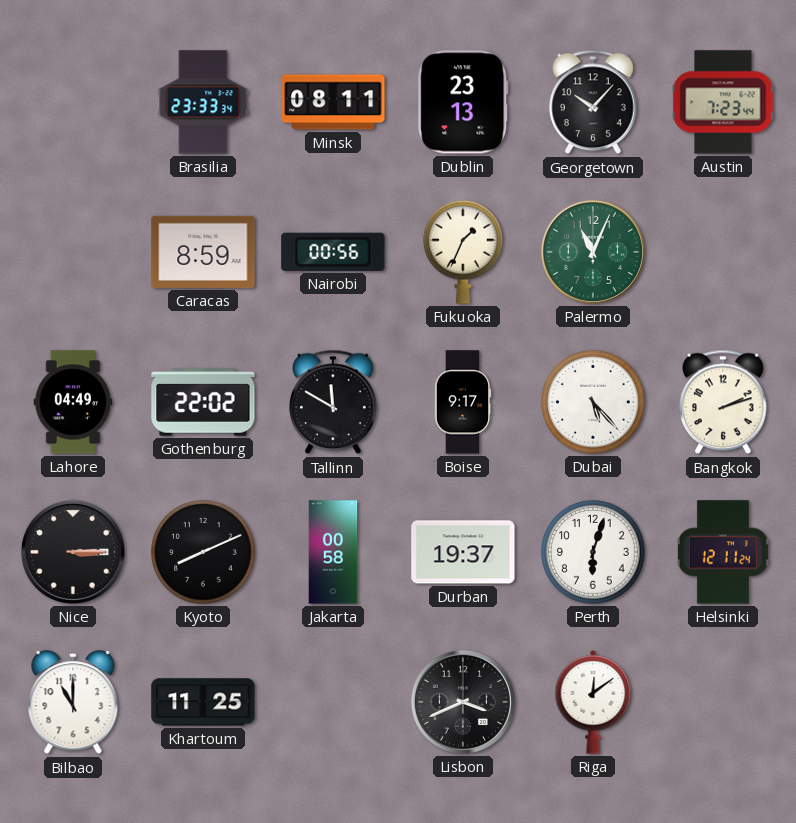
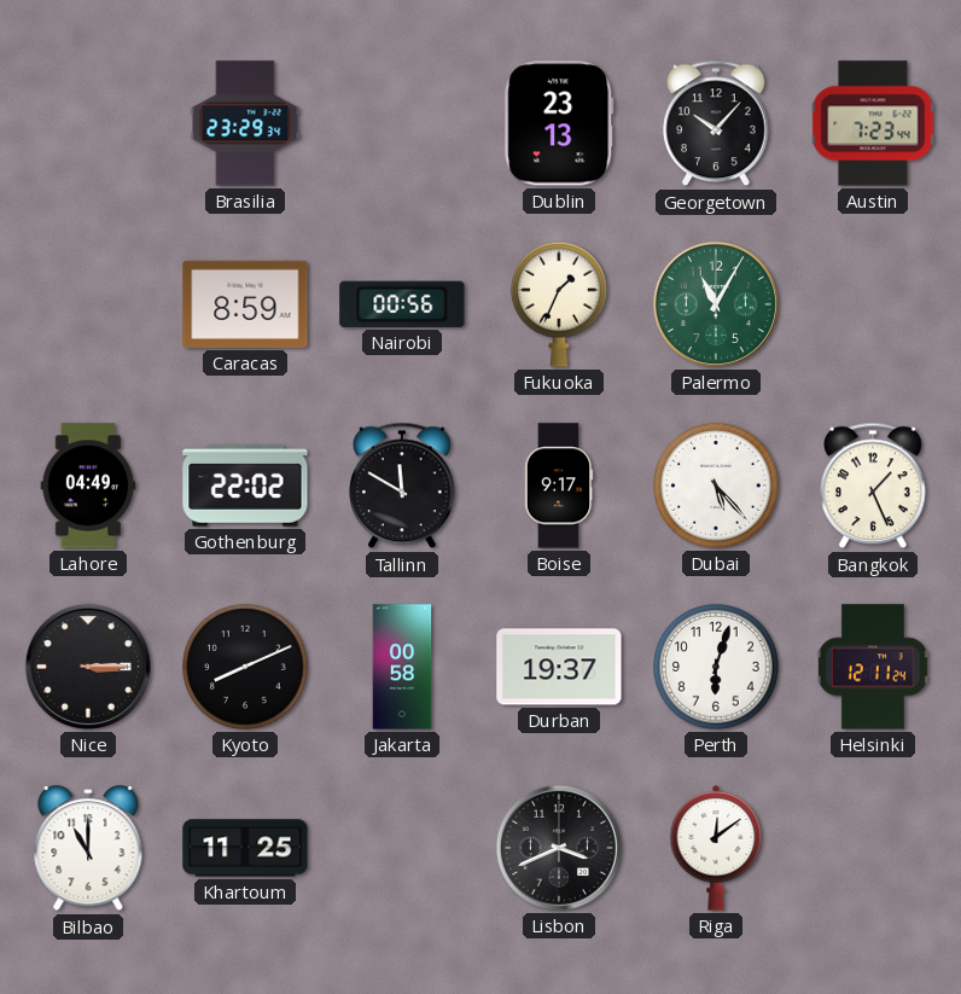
Brasilia: 23:33 -> 23:29 (245, 123)
Minsk: 08:11 -> none (333, 102)
Palermo: 11:04 -> 11:05 (716, 304)
Bangkok: 2:12 -> 1:26 (873, 486)
